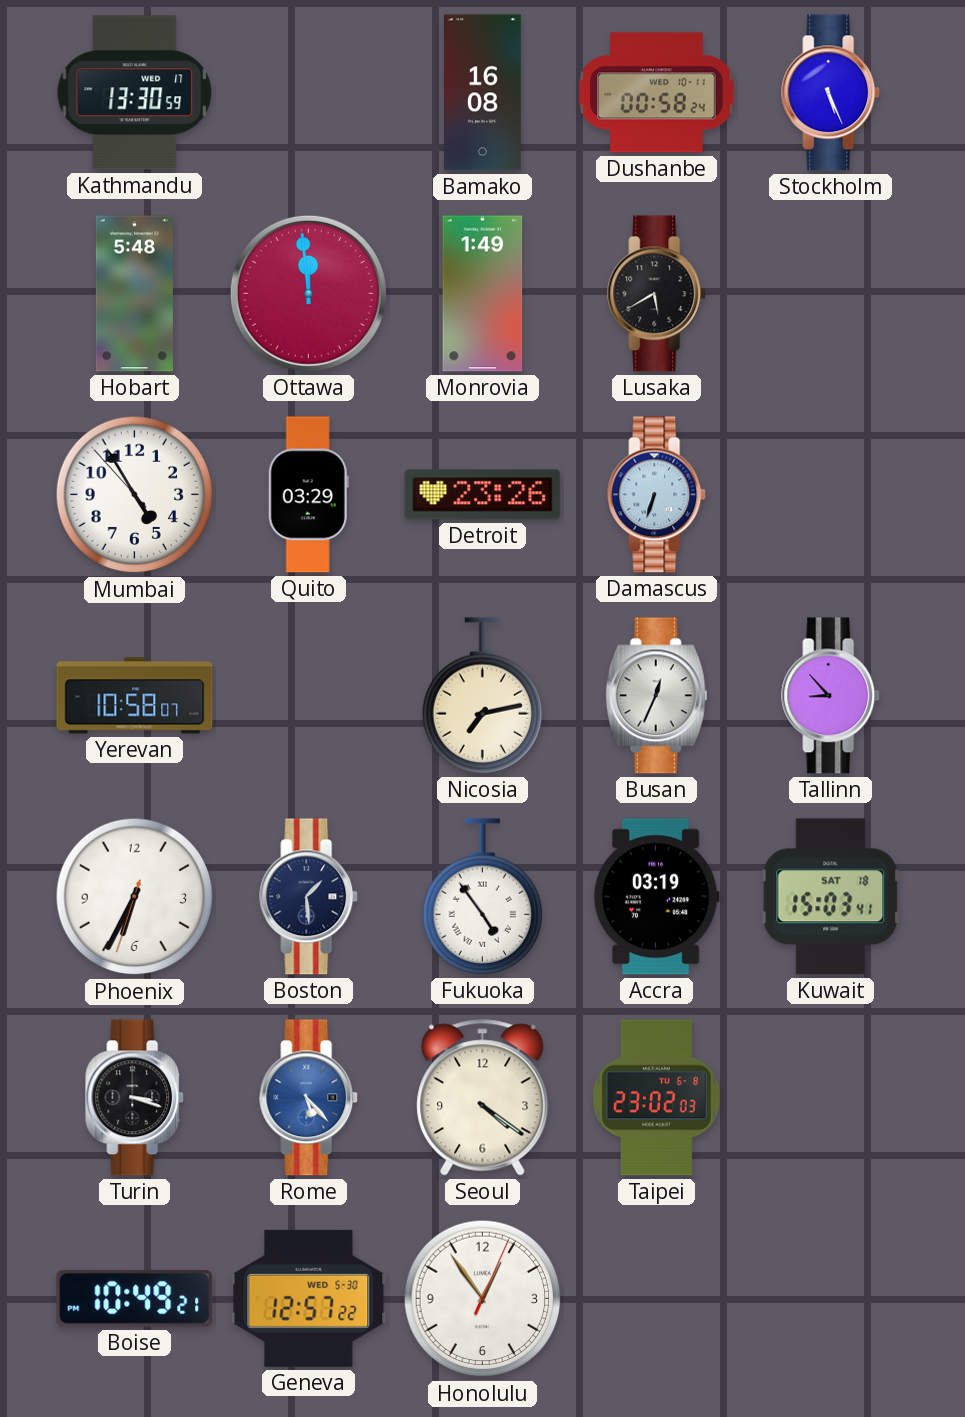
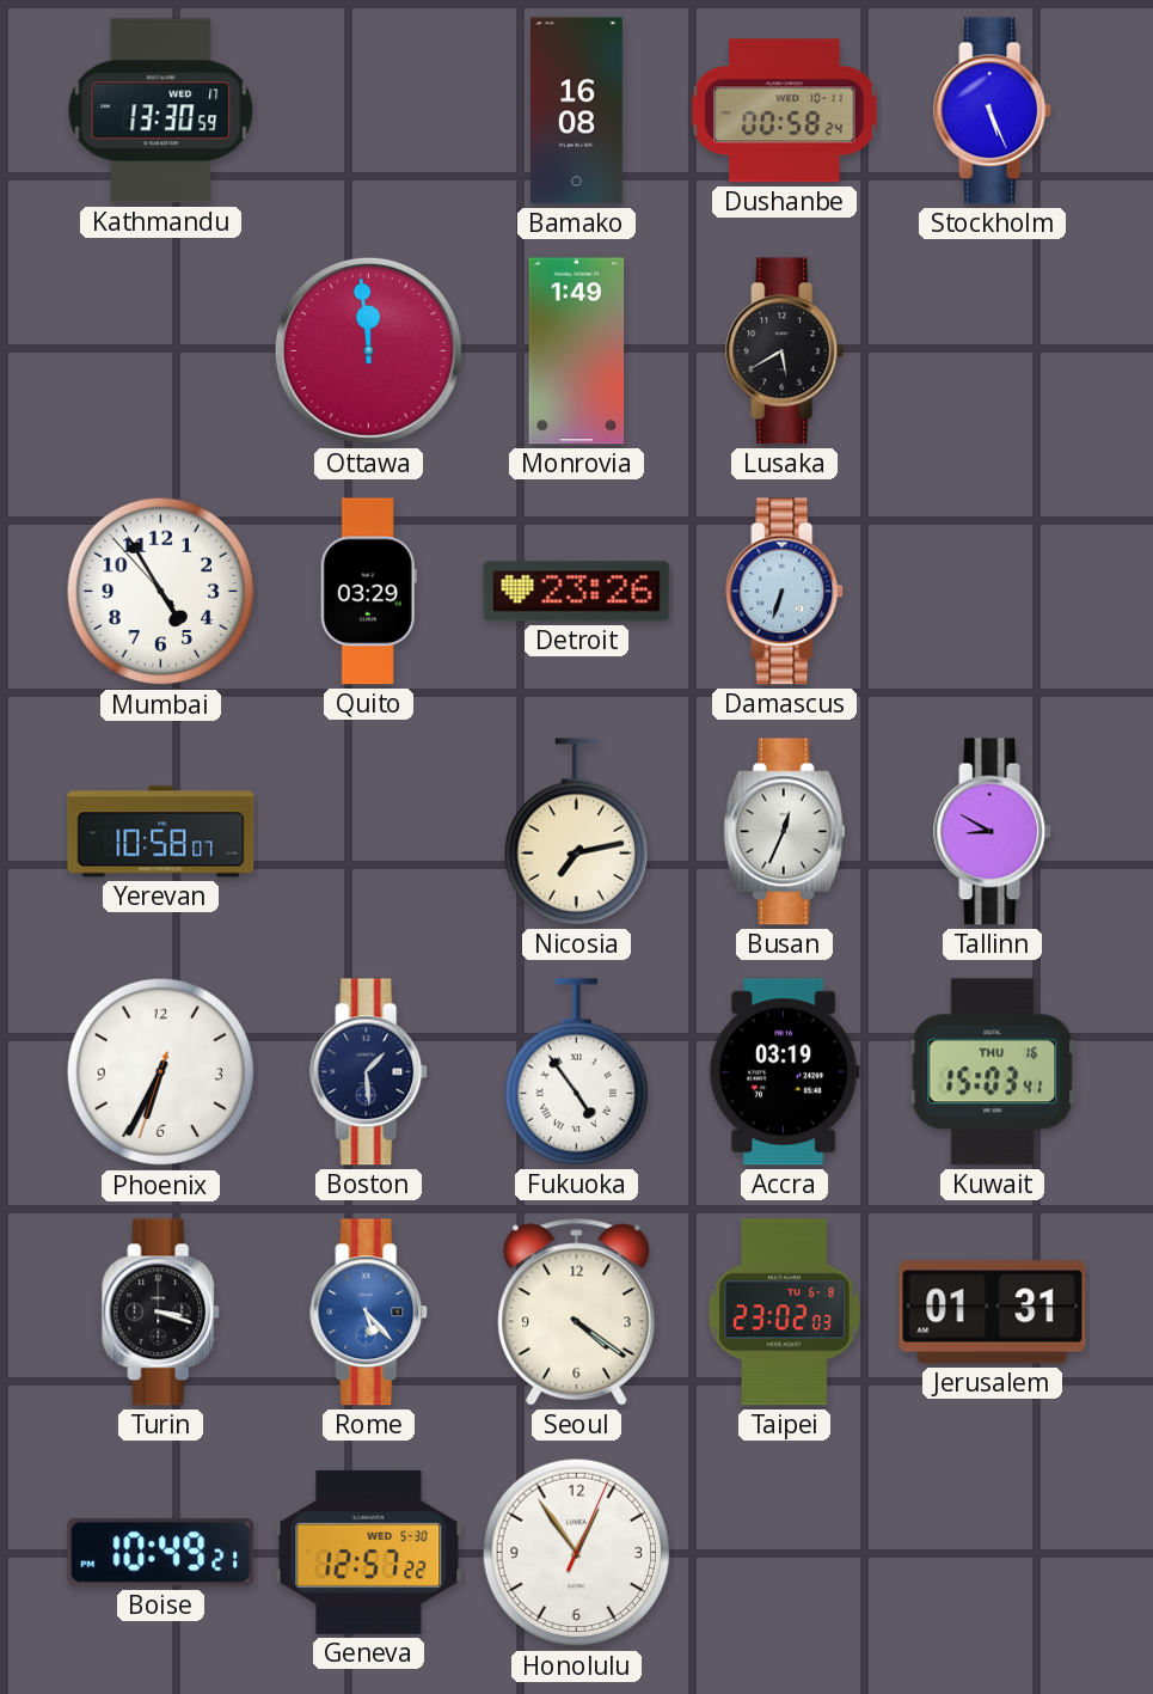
Hobart: 5:48 -> none (134, 294)
Tallinn: 8:53 -> 8:50 (993, 832)
Kuwait date: SAT 18 -> THU 16 (993, 1072)
Jerusalem: none -> 01:31 (993, 1313)
